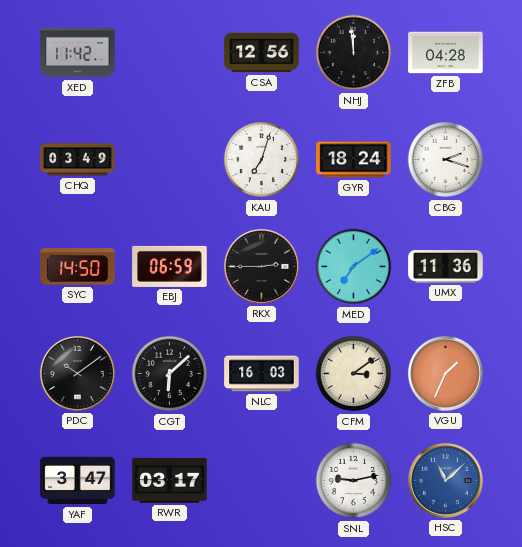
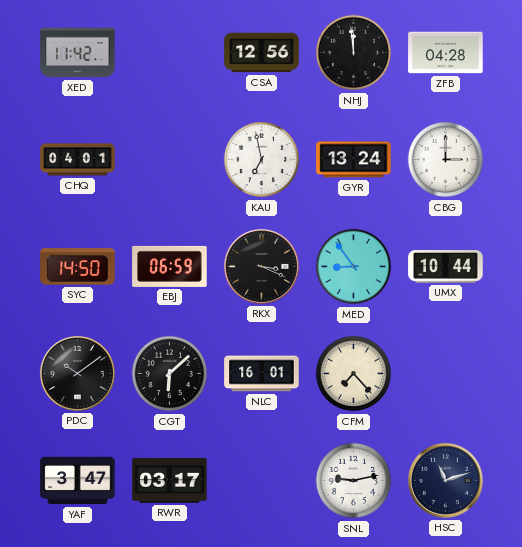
CHQ: 03:49 -> 04:01 (78, 160)
KAU: 7:03 -> 6:58 (262, 160)
GYR: 18:24 -> 13:24 (354, 160)
CBG: 2:18 -> 3:00 (446, 160)
RKX: 2:45 -> 3:19 (261, 266)
MED: 7:09 -> 8:54 (354, 267)
UMX: 11:36 -> 10:44 (446, 267)
NLC: 16:03 -> 16:01 (262, 374)
CFM: 3:09 -> 7:23 (354, 374)
VGU: 1:34 -> none (445, 373)
HSC: 11:08 -> 11:12 (445, 480)
HSC dial: blue -> navy (445, 480)
